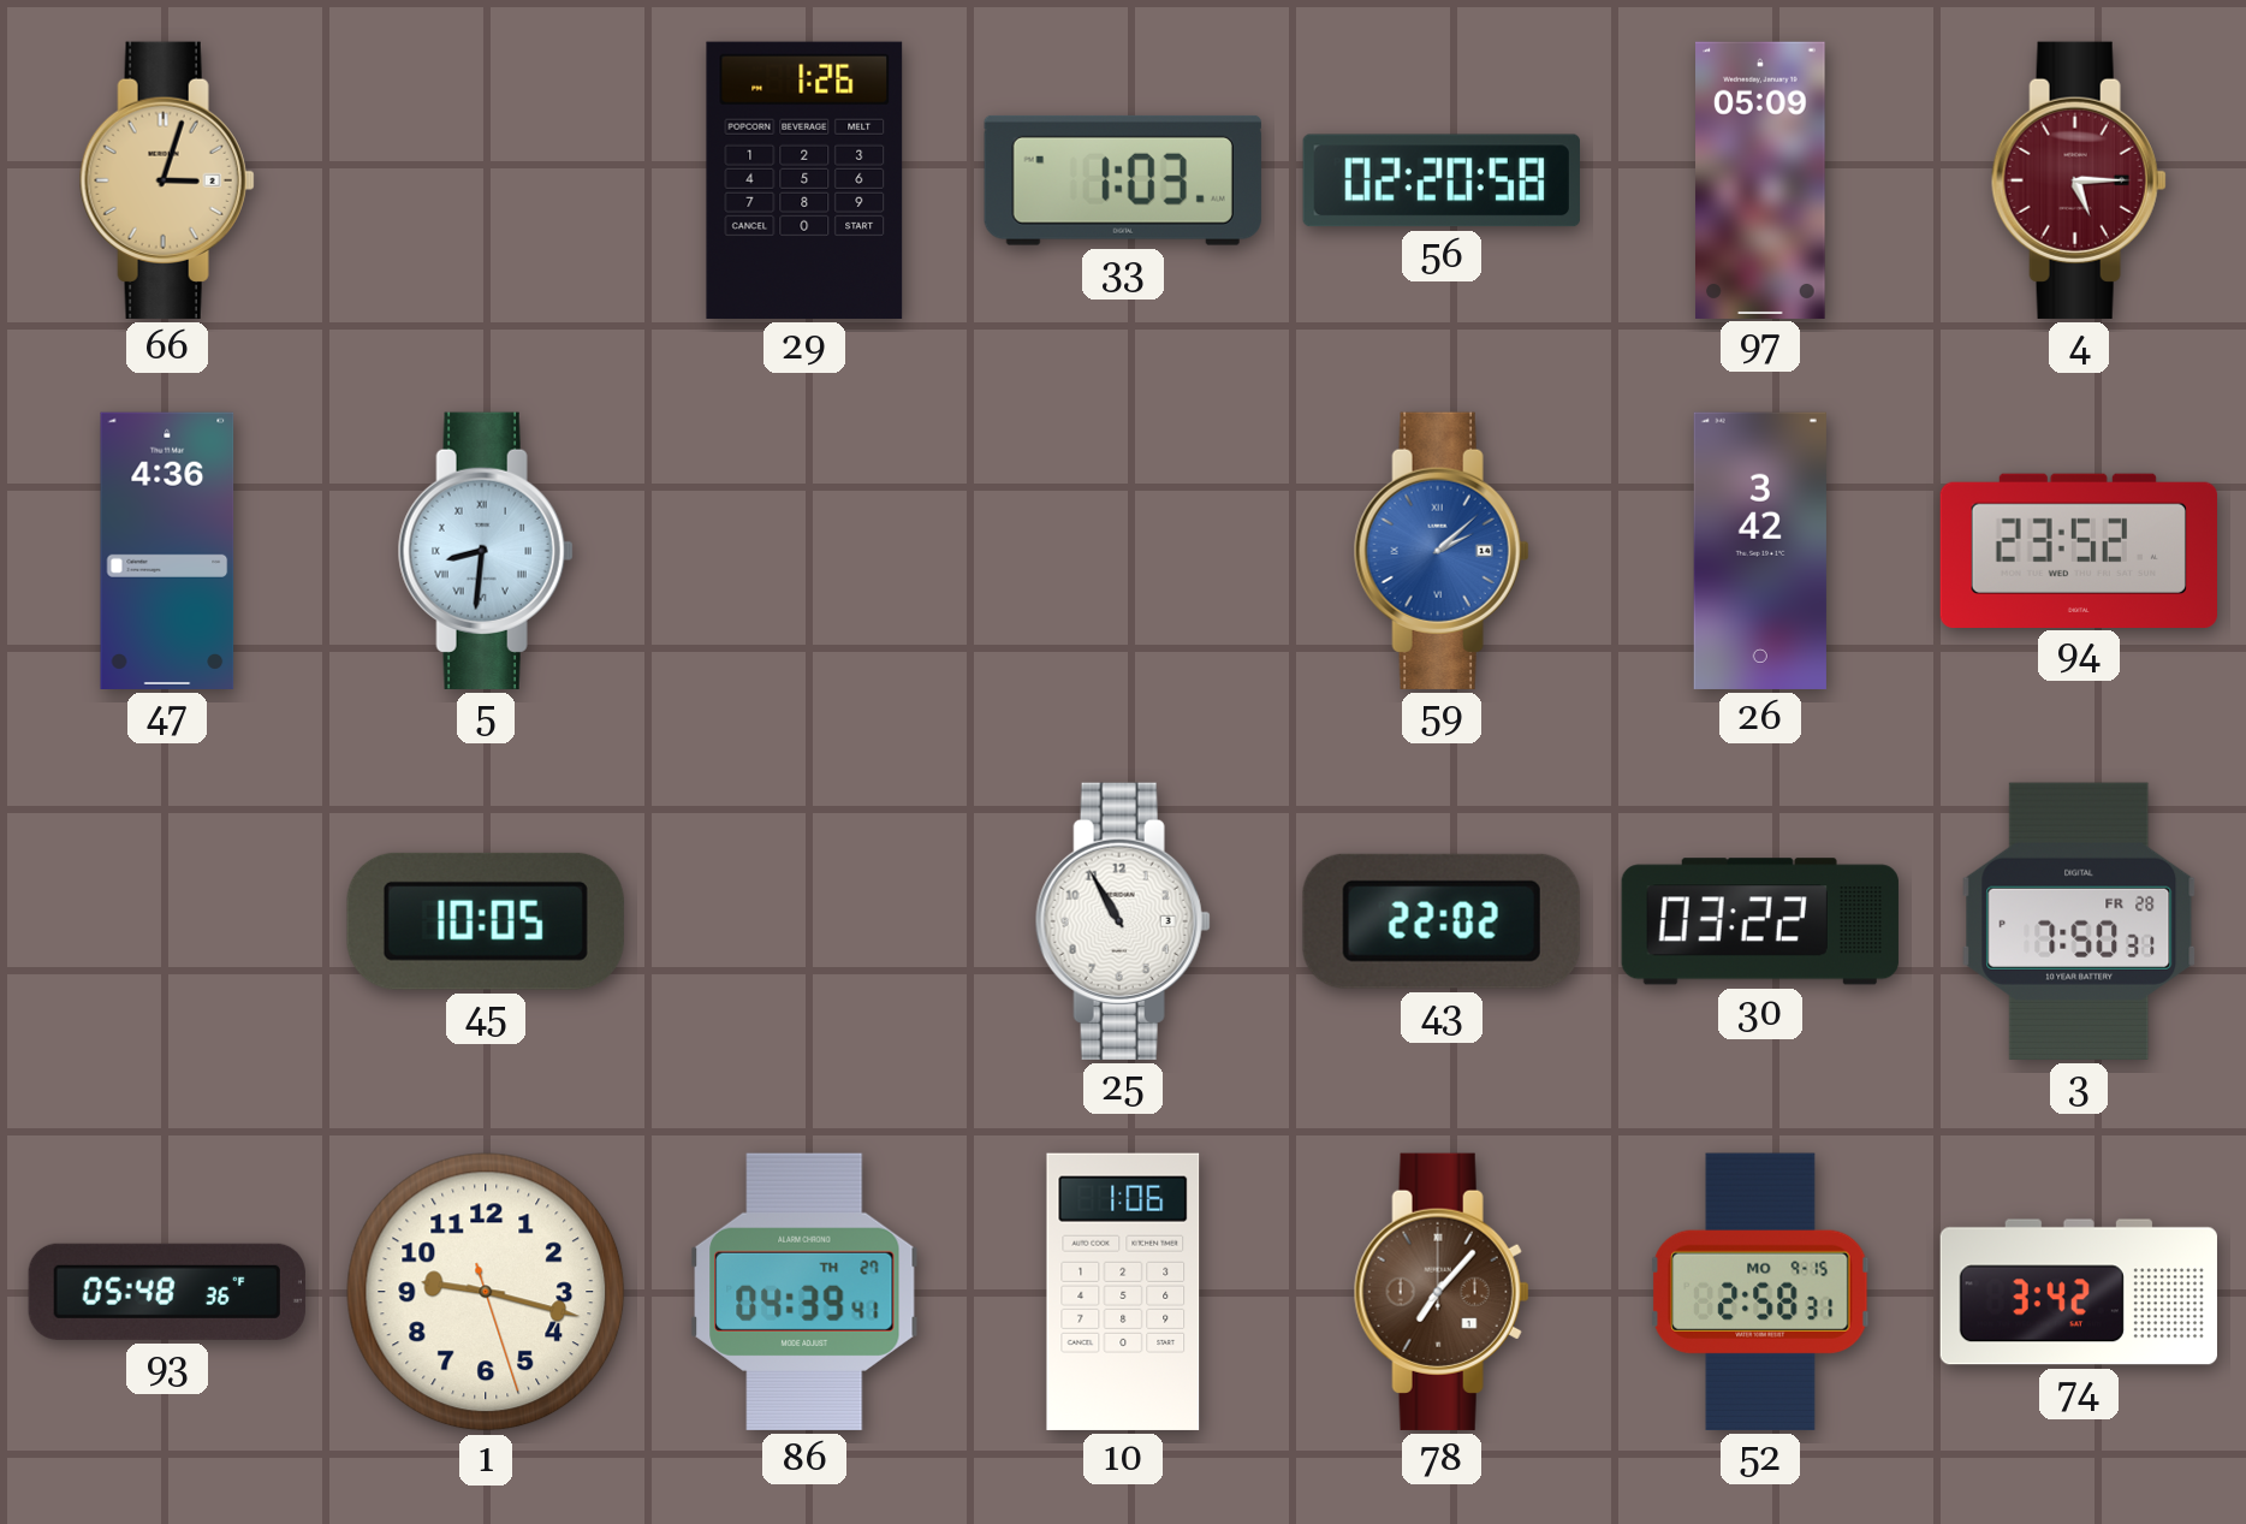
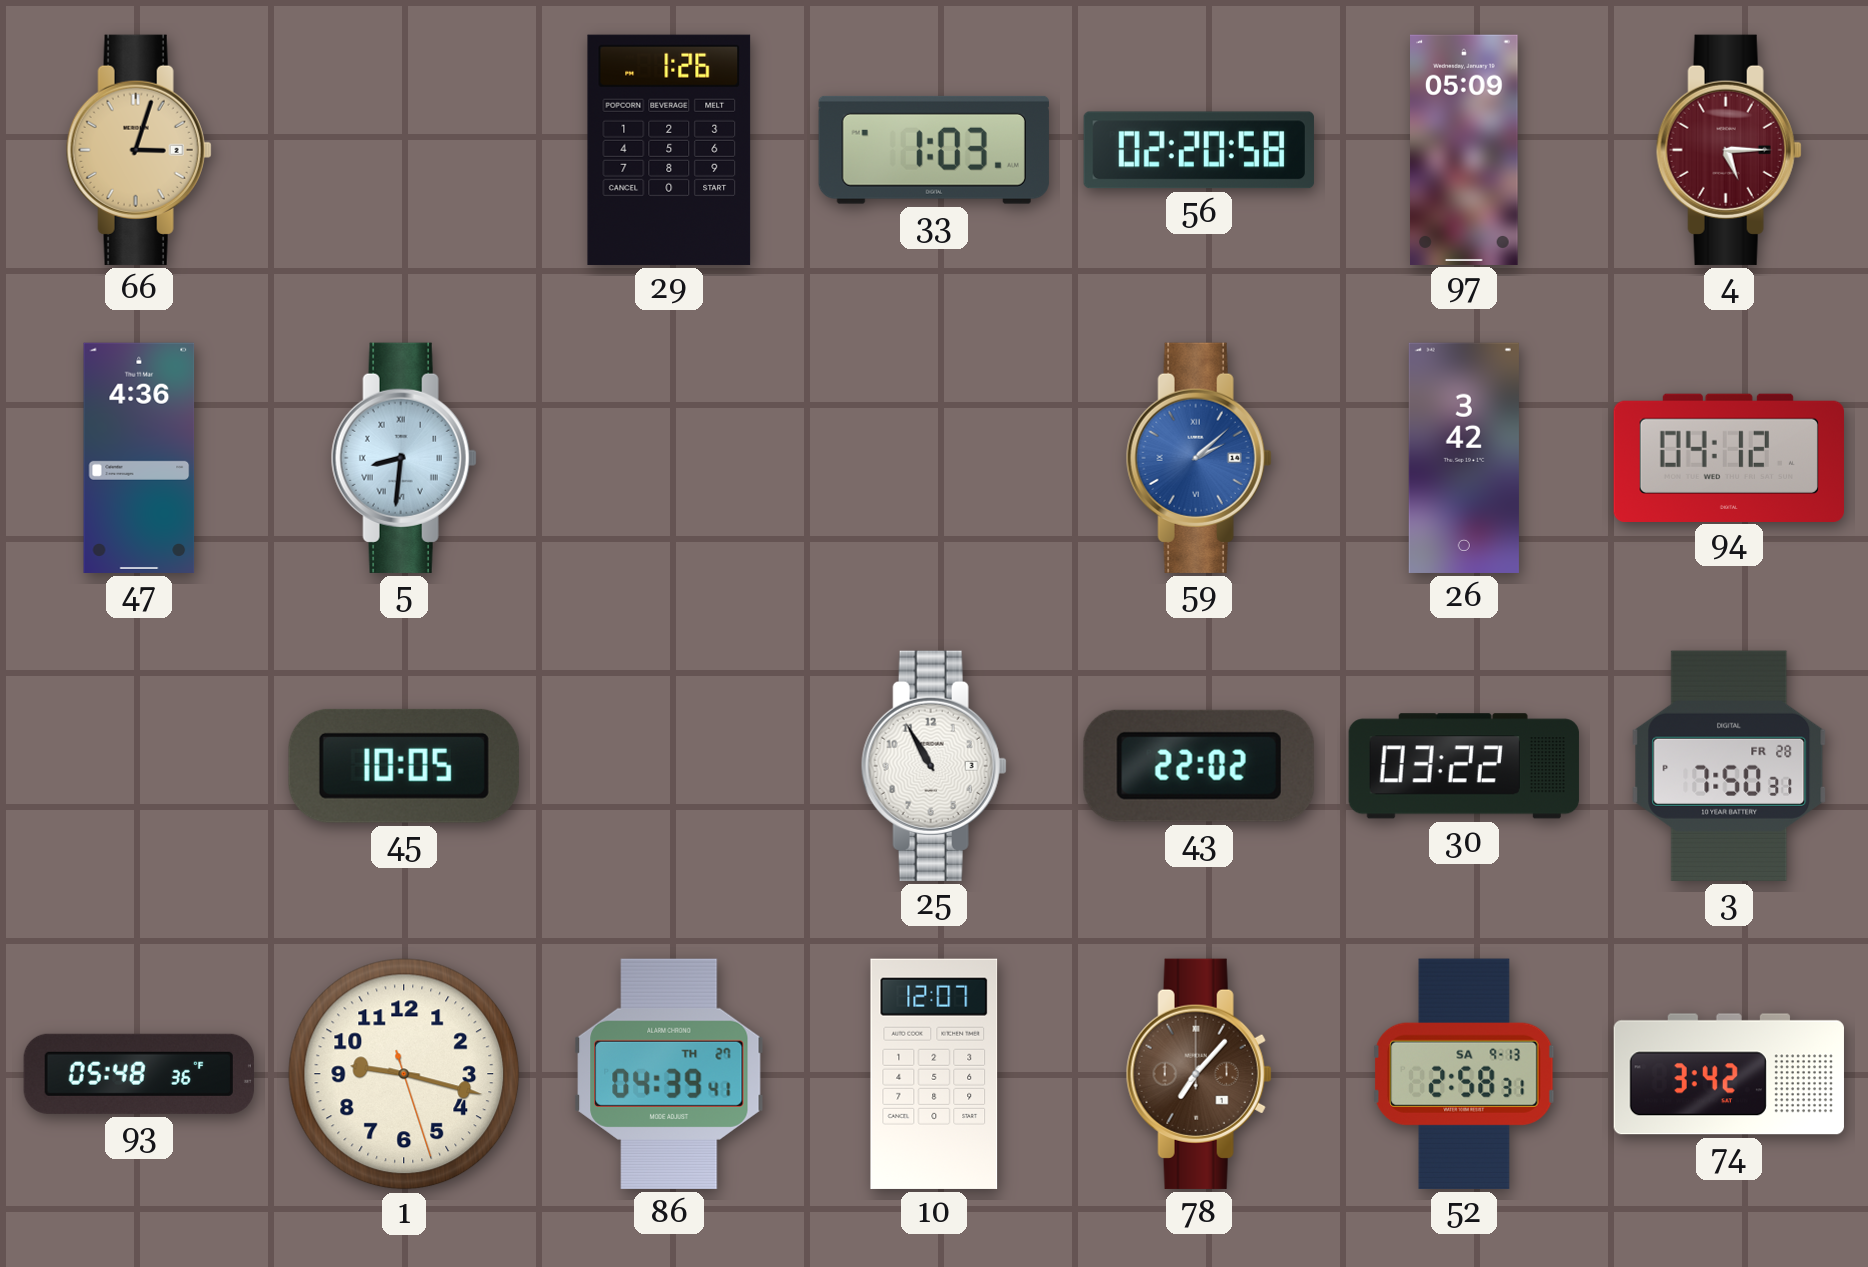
94: 23:52 -> 04:12 (1728, 457)
10: 1:06 -> 12:07 (934, 1074)
52 date: MO 9-15 -> SA 9-13 (1465, 1074)
